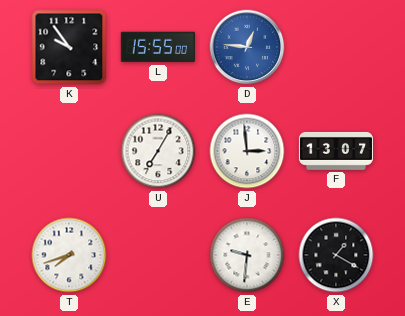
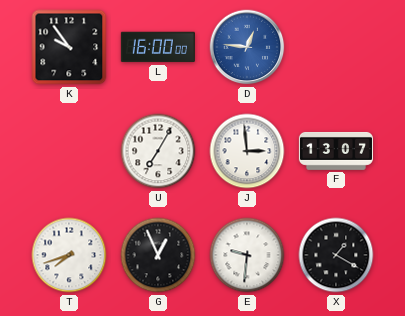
L: 15:55 -> 16:00 (158, 47)
G: none -> 12:56 (158, 255)
